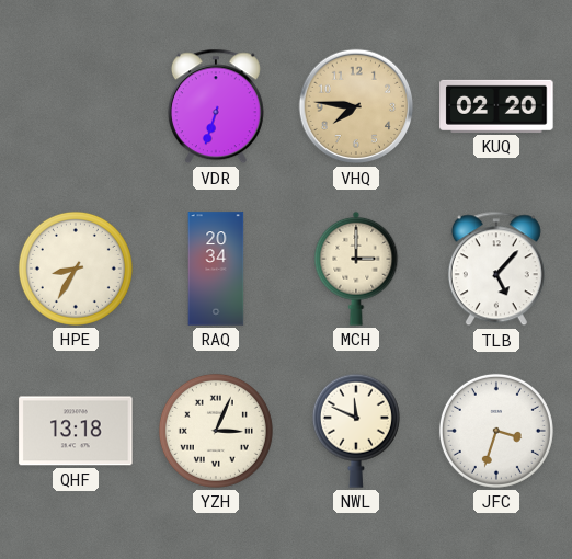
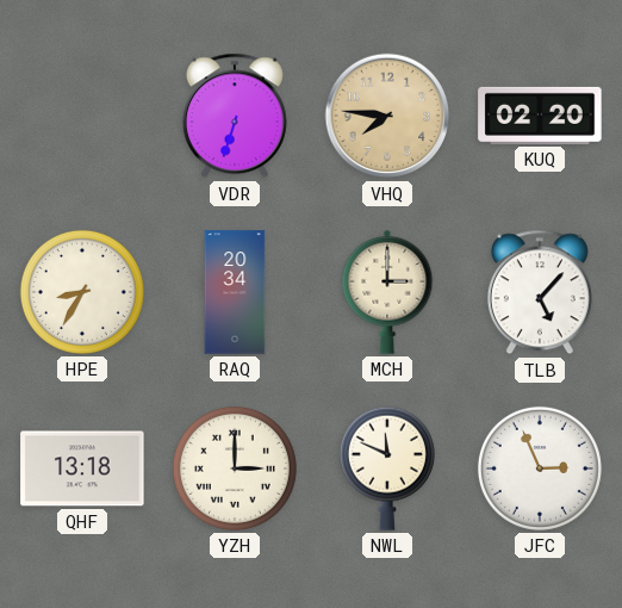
YZH: 3:04 -> 3:00 (235, 469)
JFC: 3:33 -> 2:56 (540, 469)
